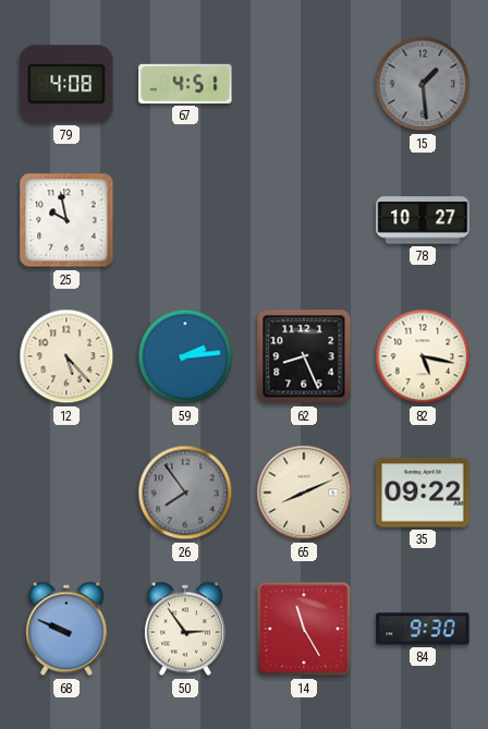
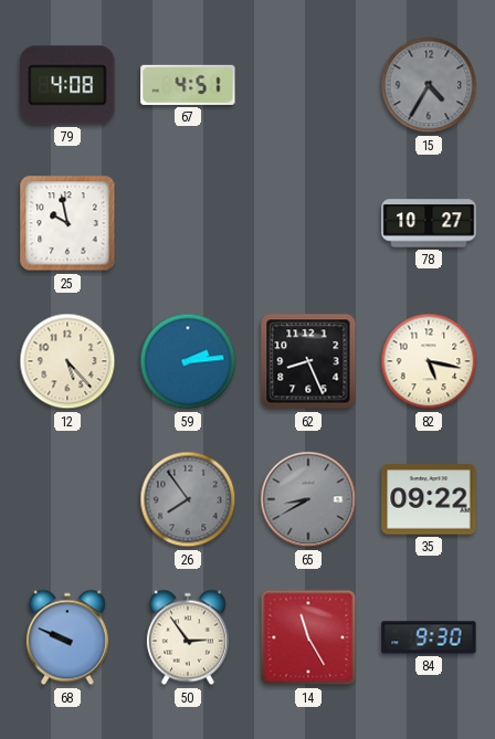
15: 1:29 -> 4:35 (429, 85)
65: 8:11 -> 8:40 (308, 499)
65 dial: cream -> grey (308, 499)
